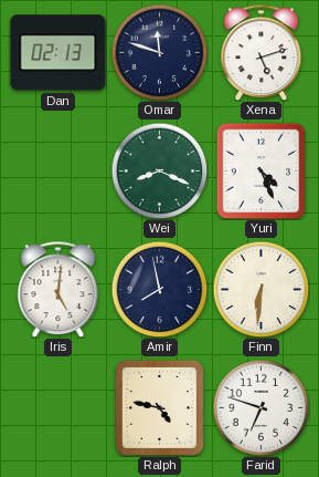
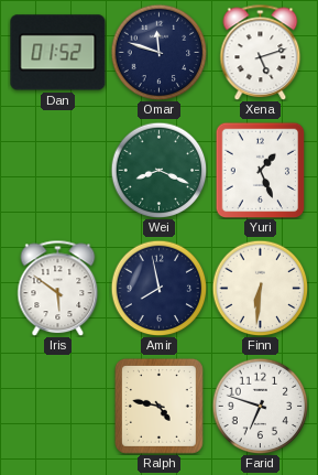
Dan: 02:13 -> 01:52 (58, 53)
Yuri: 4:26 -> 1:26 (261, 170)
Iris: 5:01 -> 5:51 (58, 288)
